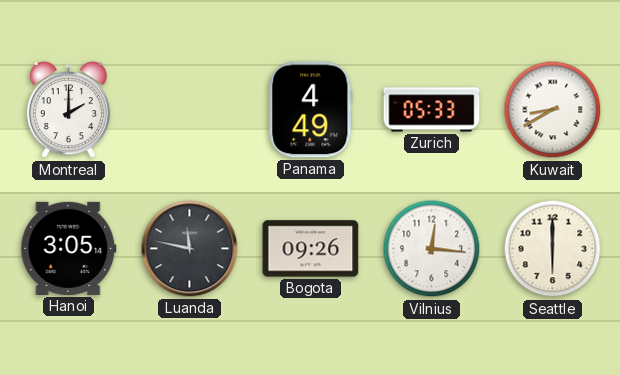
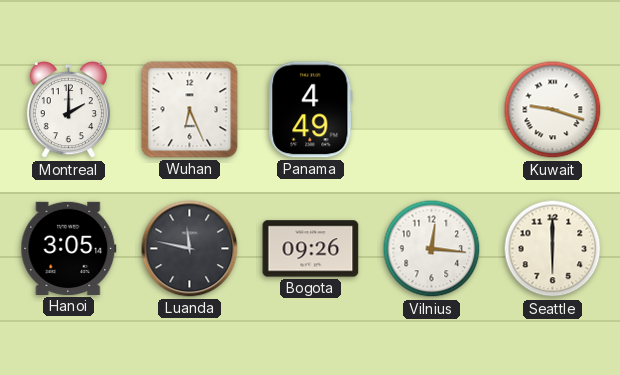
Wuhan: none -> 6:26 (190, 110)
Zurich: 05:33 -> none (432, 110)
Kuwait: 8:40 -> 9:18 (553, 110)
